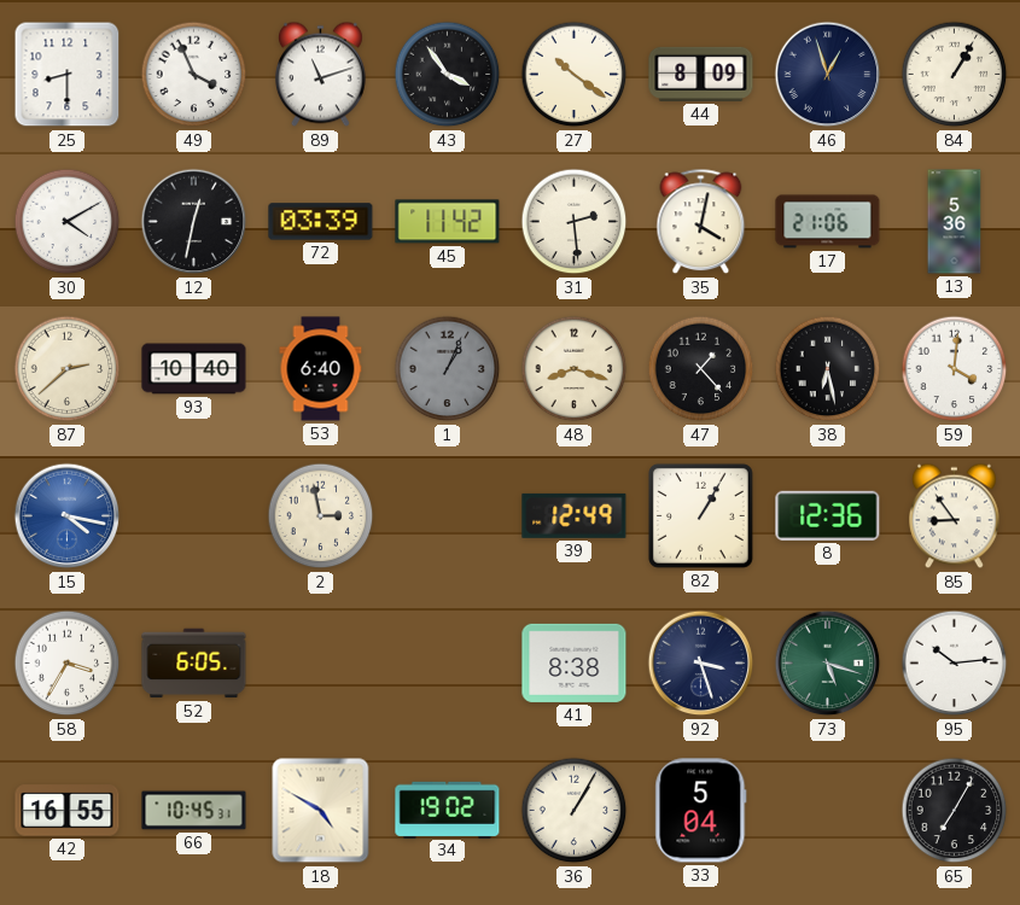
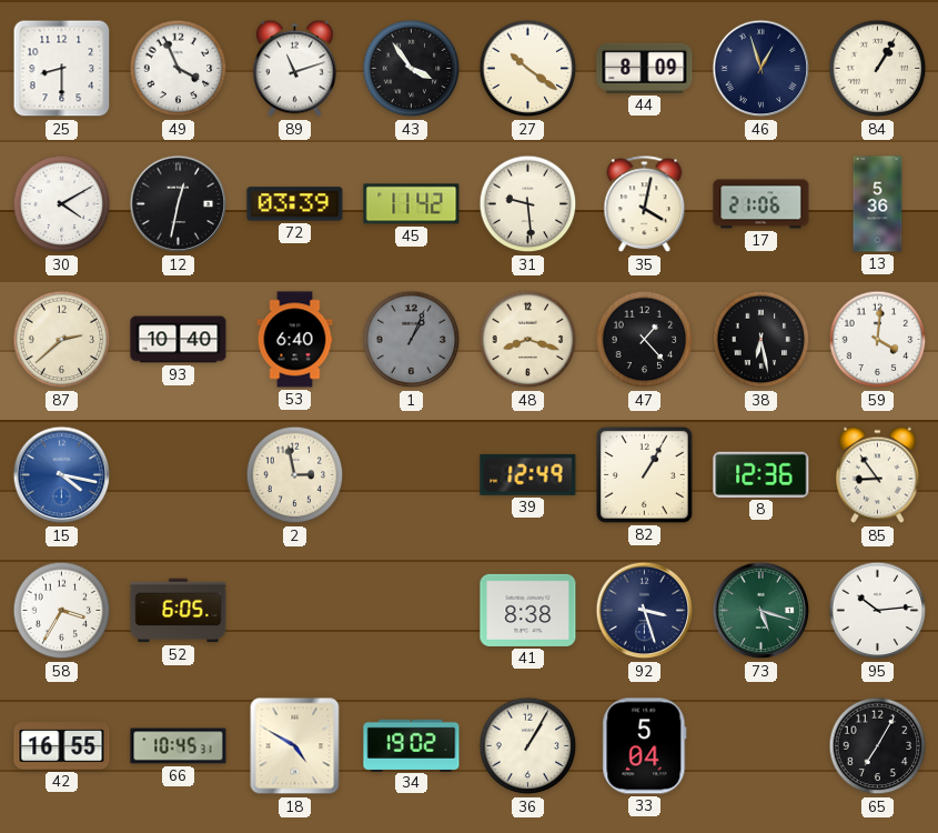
31: 2:29 -> 9:29 (528, 204)
